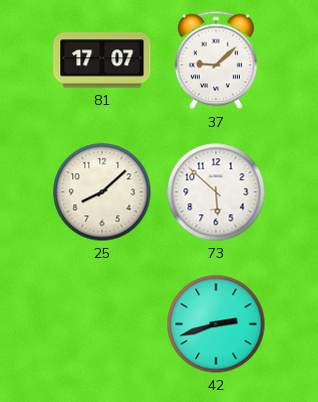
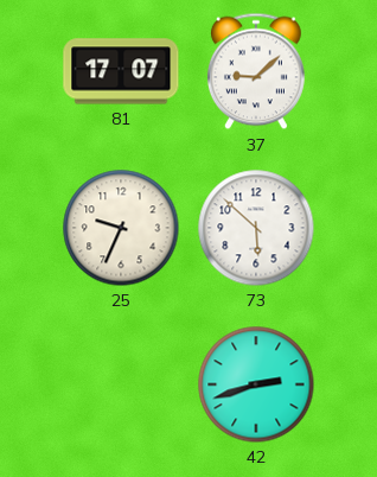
25: 8:08 -> 9:34 (121, 228)
